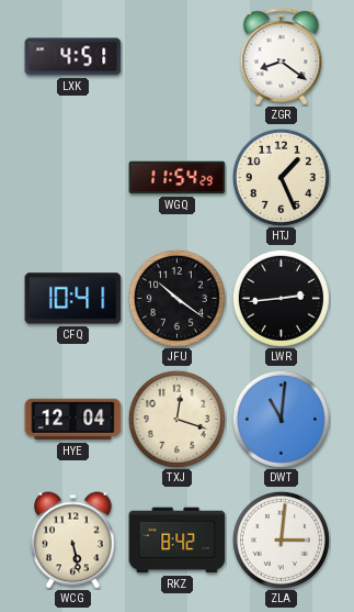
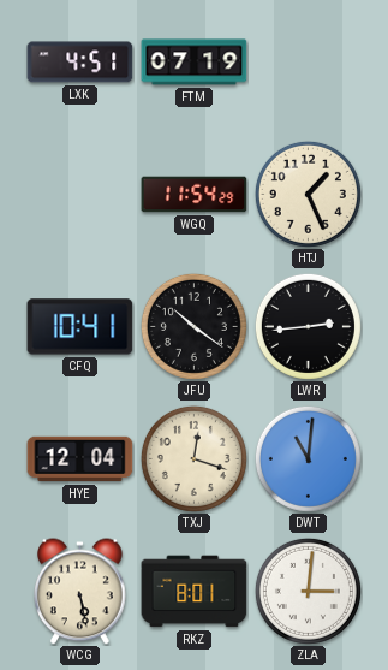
FTM: none -> 07:19 (195, 63)
ZGR: 8:21 -> none (282, 56)
RKZ: 8:42 -> 8:01 (195, 592)
